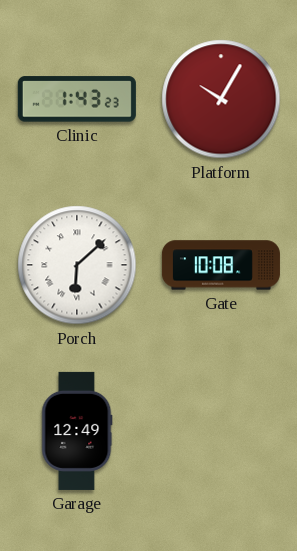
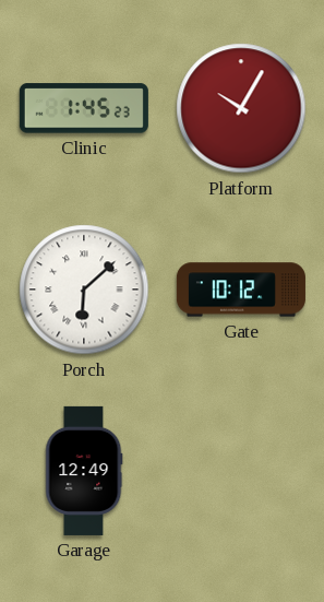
Clinic: 1:43 -> 1:45 (84, 108)
Gate: 10:08 -> 10:12 (241, 290)
